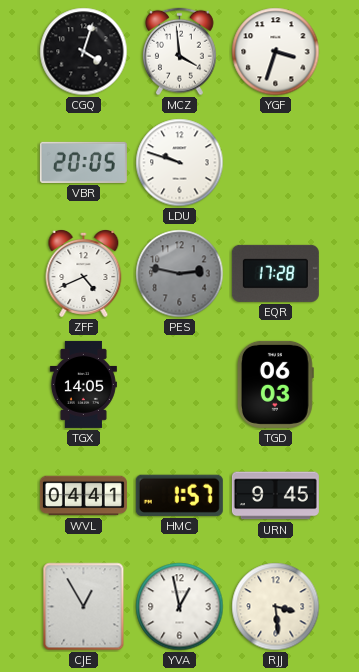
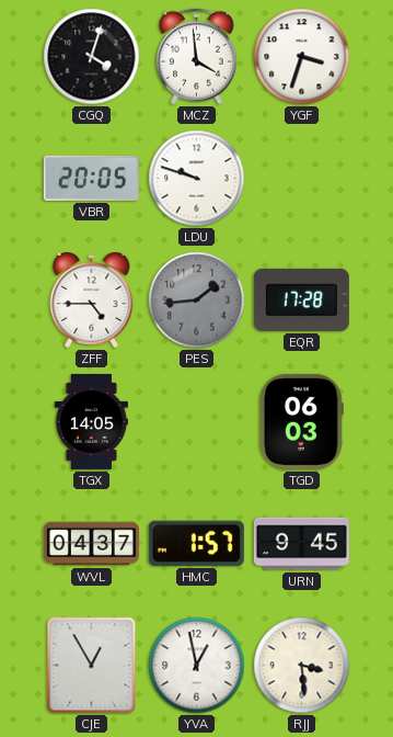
ZFF: 4:41 -> 4:45 (92, 301)
PES: 2:47 -> 1:44 (197, 301)
WVL: 04:41 -> 04:37 (91, 544)
